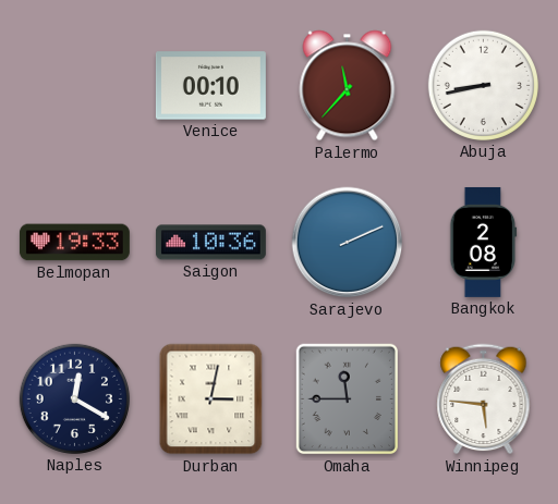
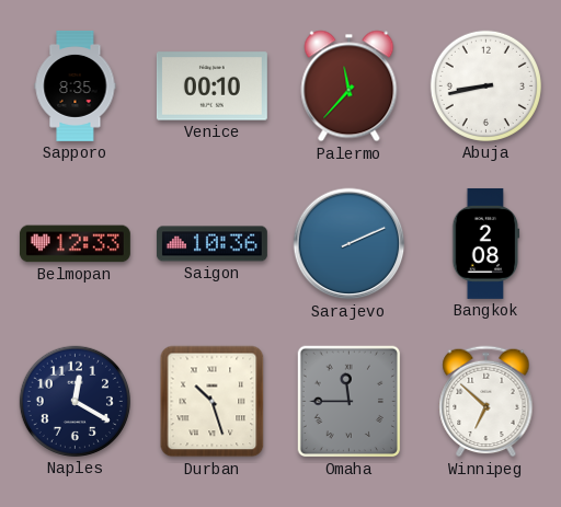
Sapporo: none -> 8:35 (76, 85)
Belmopan: 19:33 -> 12:33 (75, 244)
Durban: 3:02 -> 10:27 (213, 402)
Winnipeg: 5:46 -> 6:52 (486, 402)
